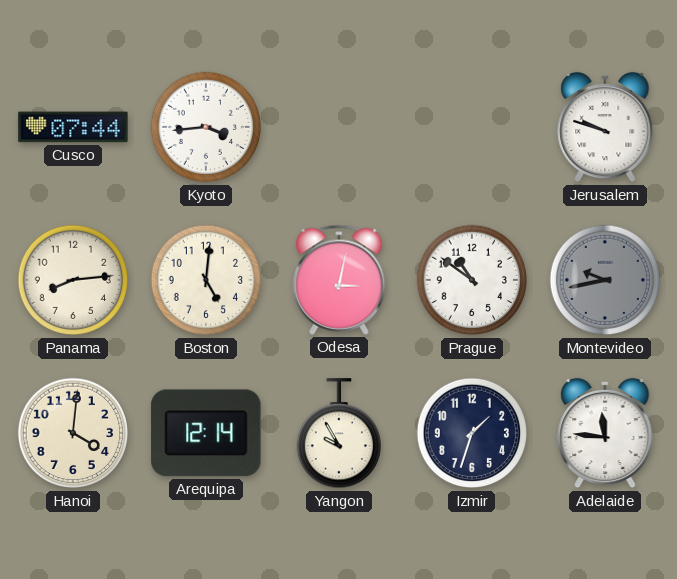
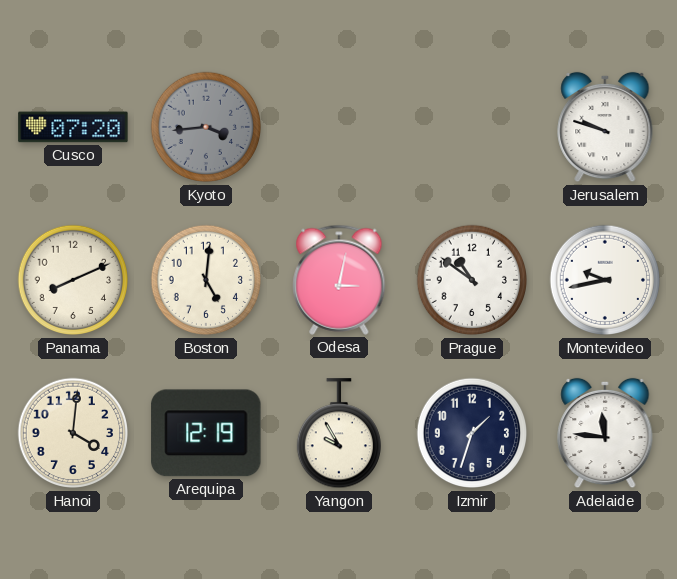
Cusco: 07:44 -> 07:20 (73, 127)
Kyoto dial: white -> grey (206, 127)
Panama: 8:14 -> 8:11 (73, 280)
Montevideo dial: grey -> white (605, 280)
Arequipa: 12:14 -> 12:19 (206, 433)
